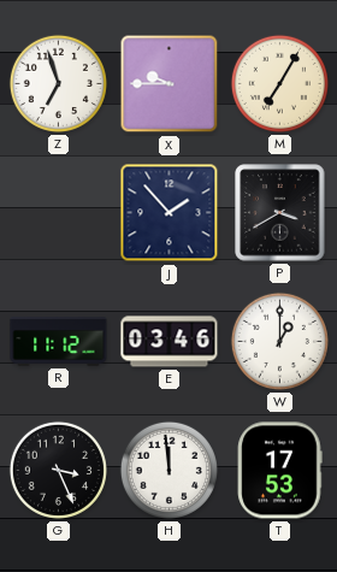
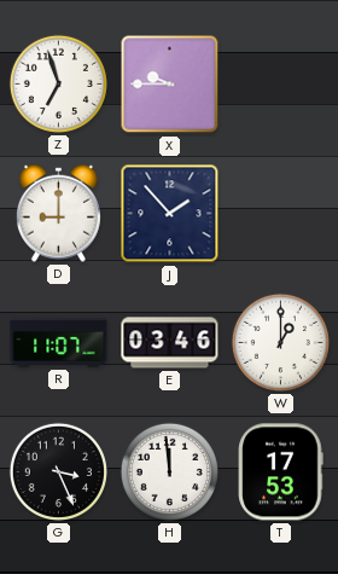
M: 7:05 -> none (279, 83)
D: none -> 9:00 (58, 213)
P: 3:40 -> none (280, 213)
R: 11:12 -> 11:07 (59, 343)
